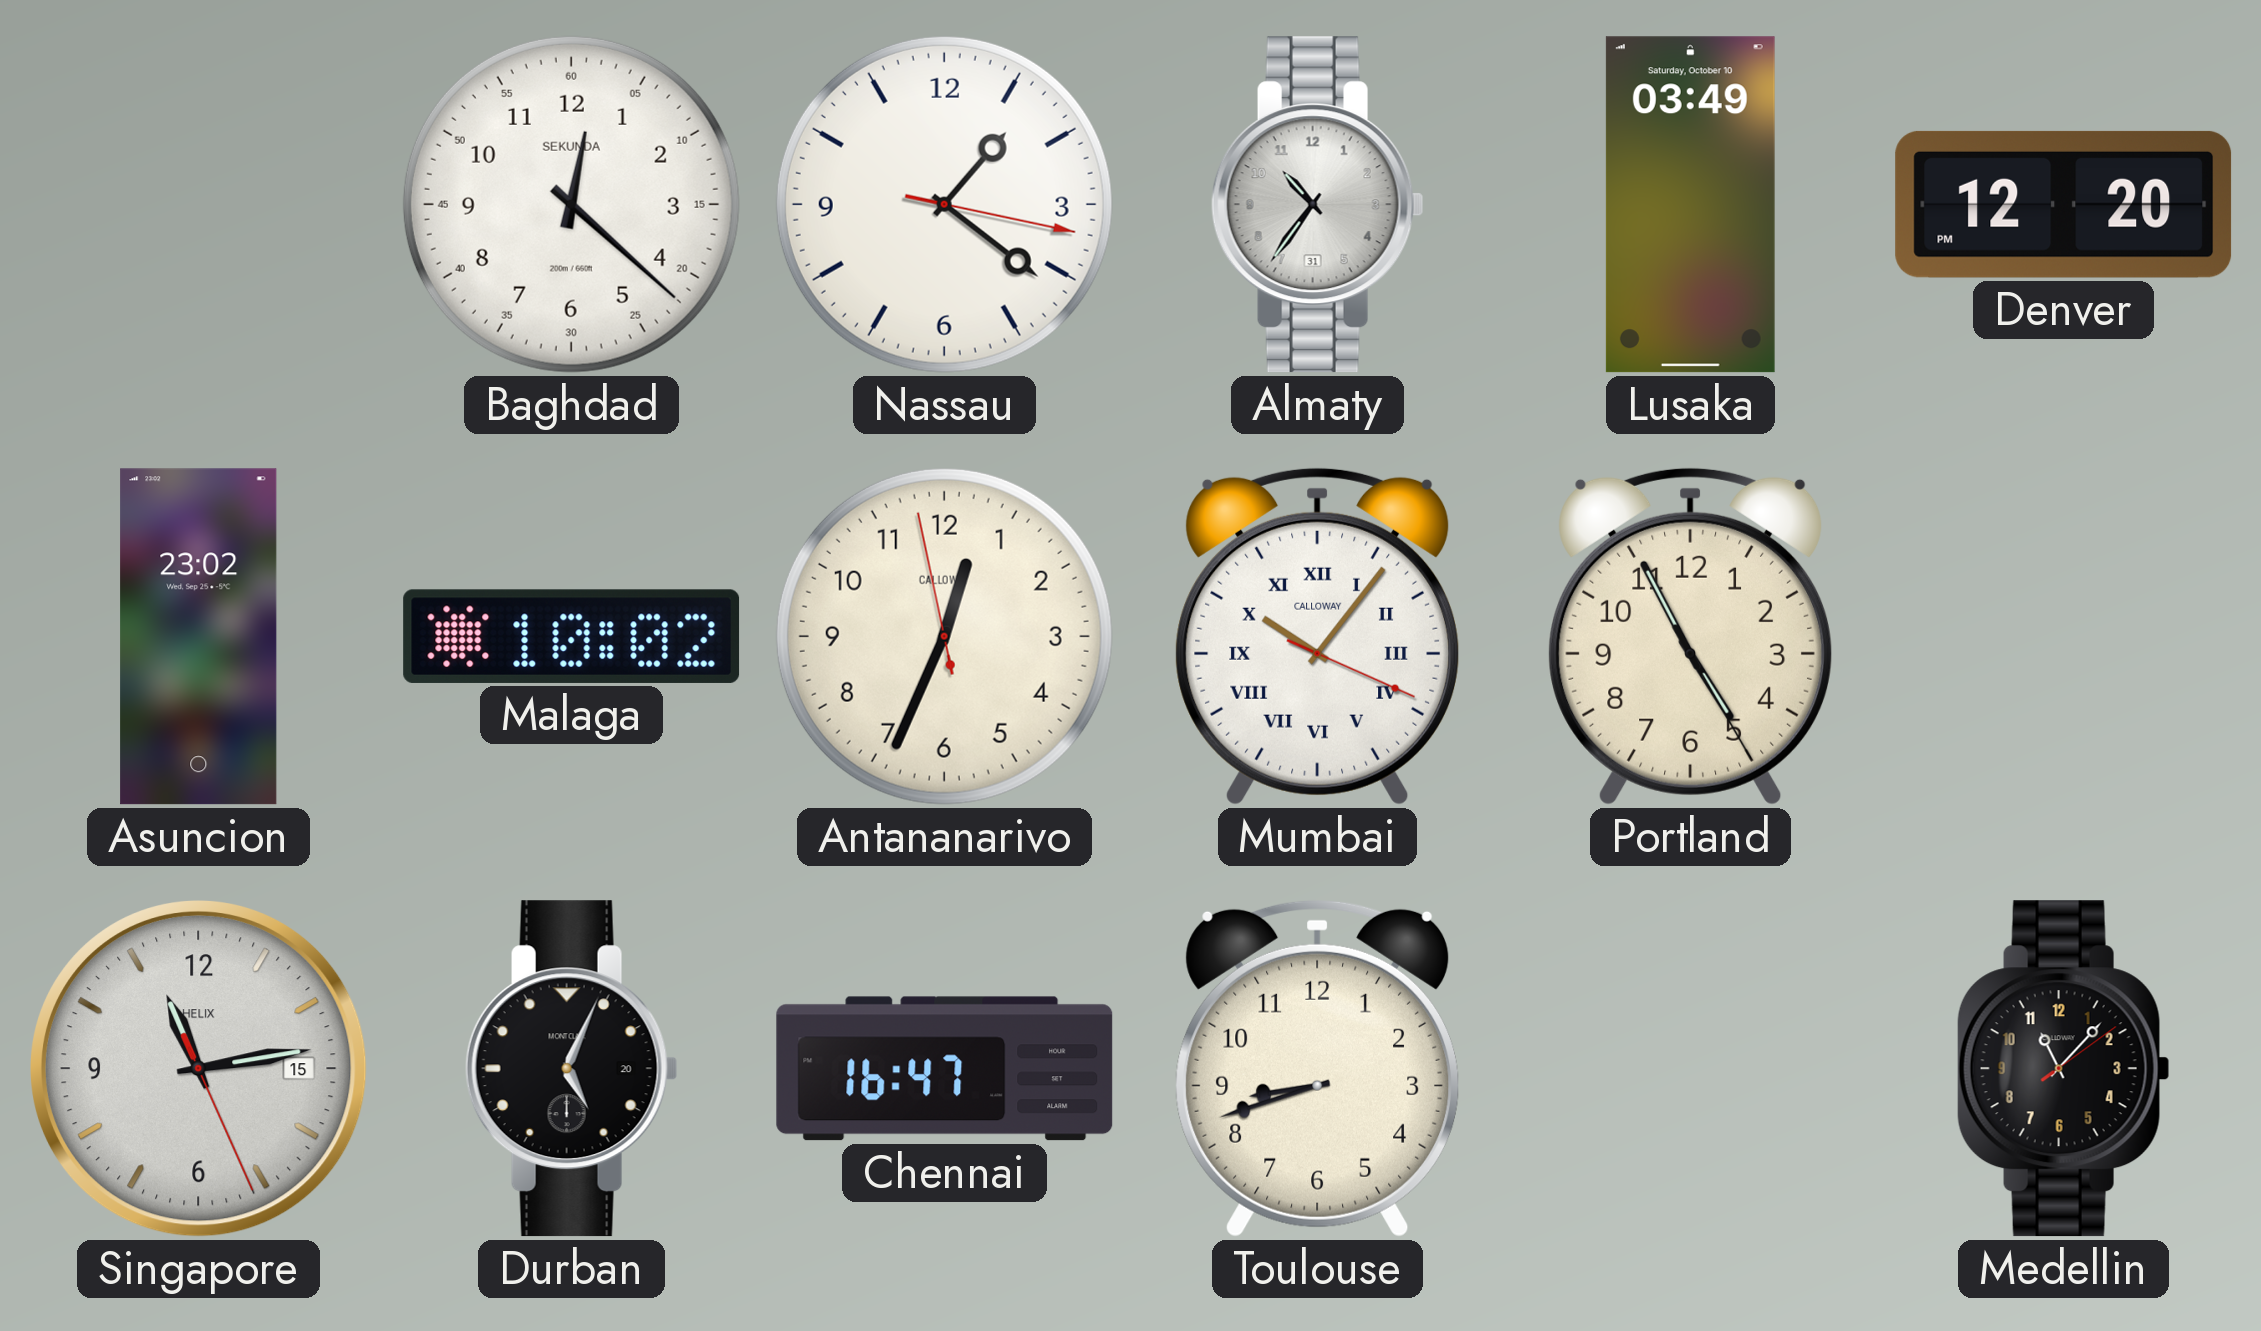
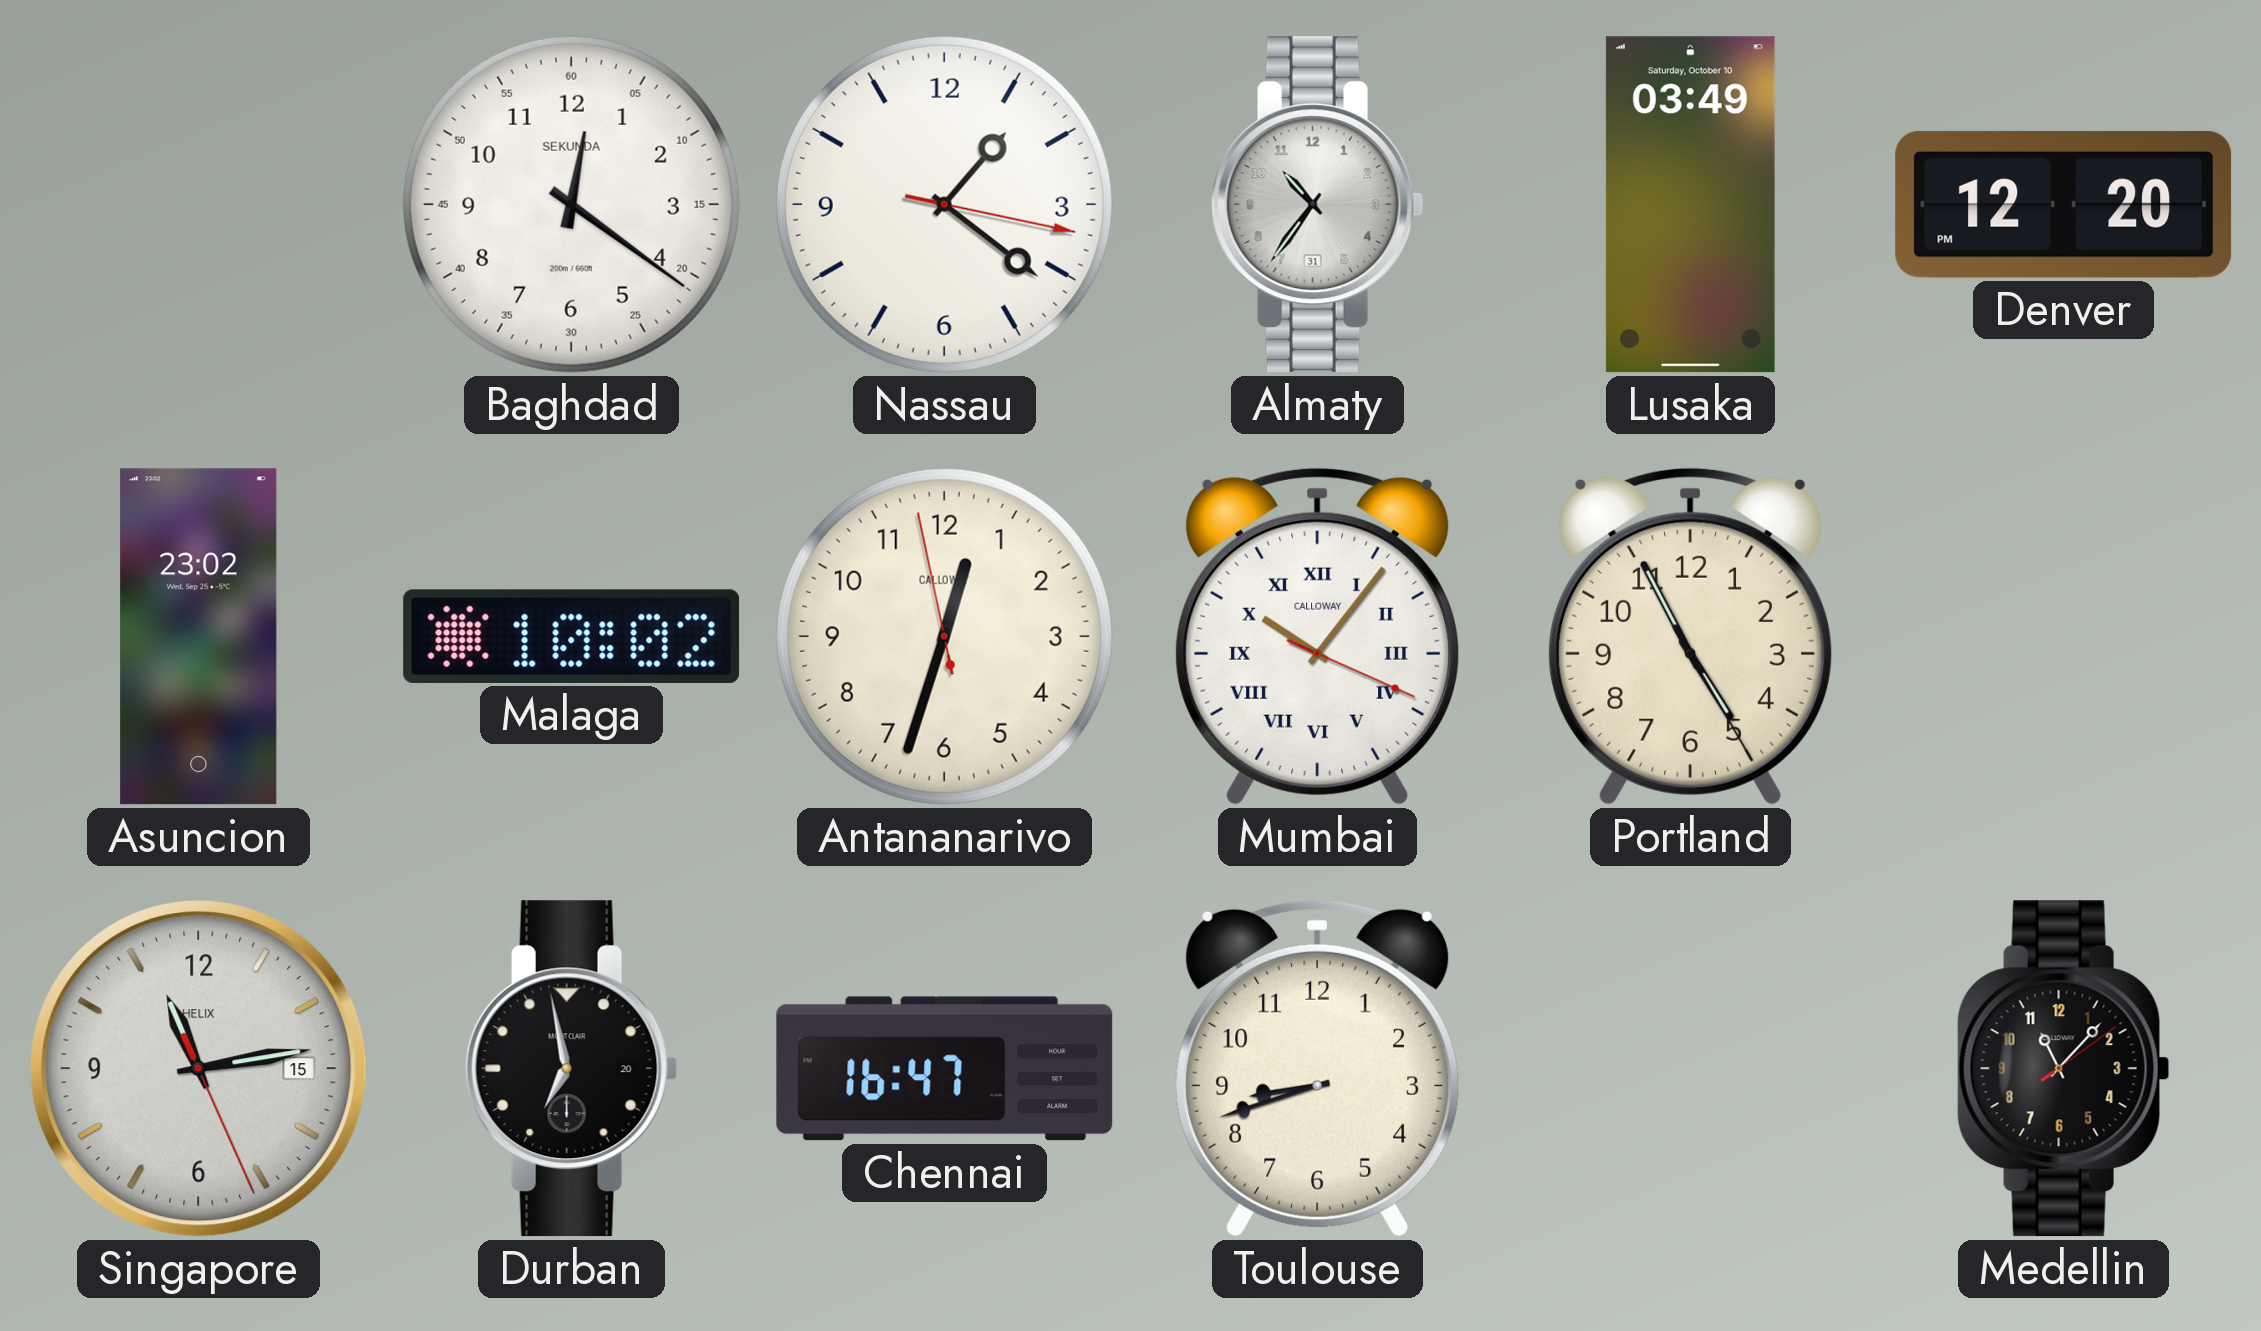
Baghdad: 12:22 -> 12:21 (571, 204)
Antananarivo: 12:33 -> 12:32 (944, 636)
Durban: 5:04 -> 6:58 (571, 1069)
